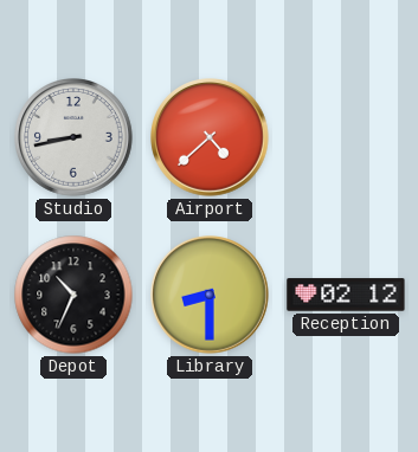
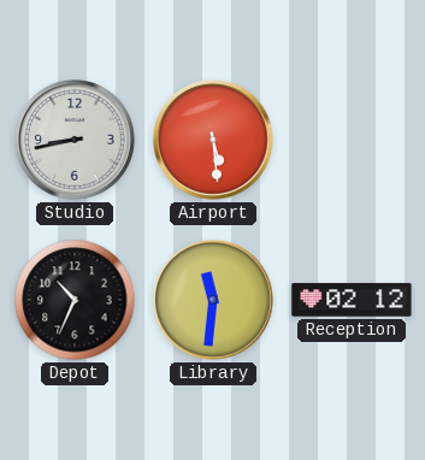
Airport: 4:38 -> 5:29 (213, 140)
Library: 8:30 -> 11:31 (213, 300)
